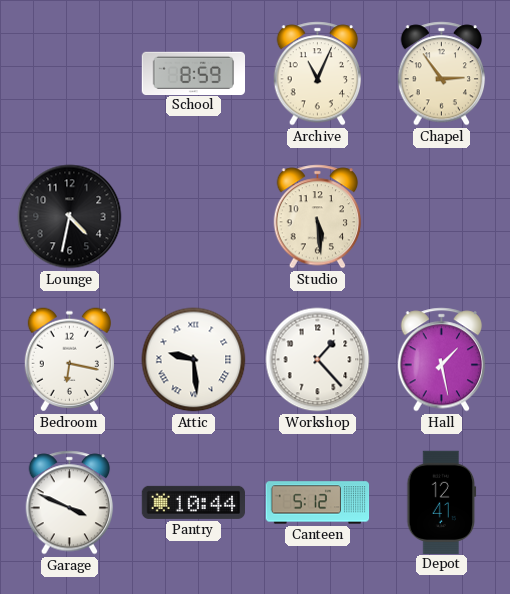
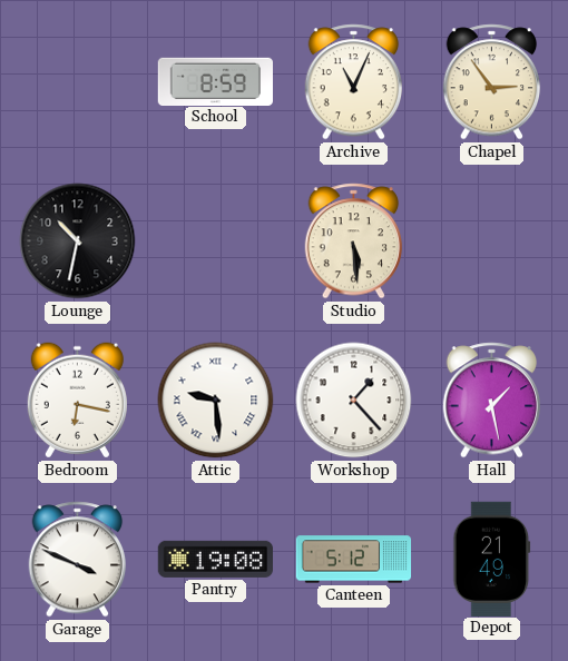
Lounge: 4:32 -> 10:32 (78, 241)
Pantry: 10:44 -> 19:08 (215, 559)
Depot: 12:41 -> 21:49 (492, 559)
